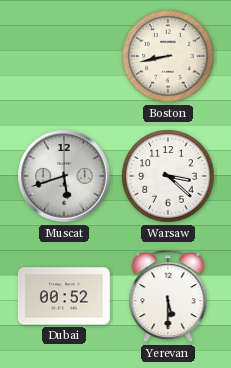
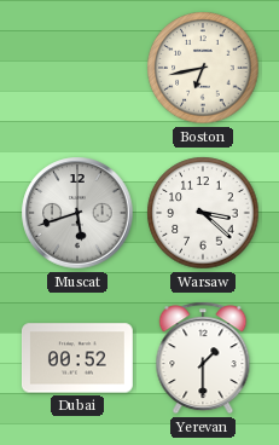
Boston: 8:43 -> 6:43 (203, 68)
Yerevan: 5:30 -> 1:30 (203, 358)
